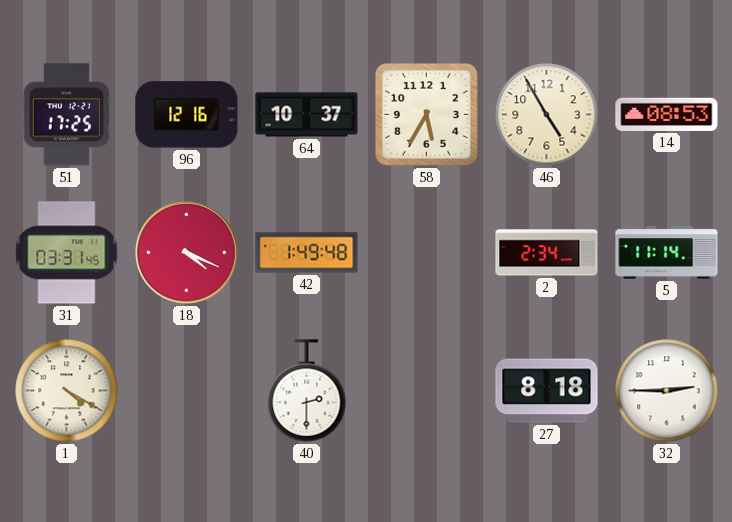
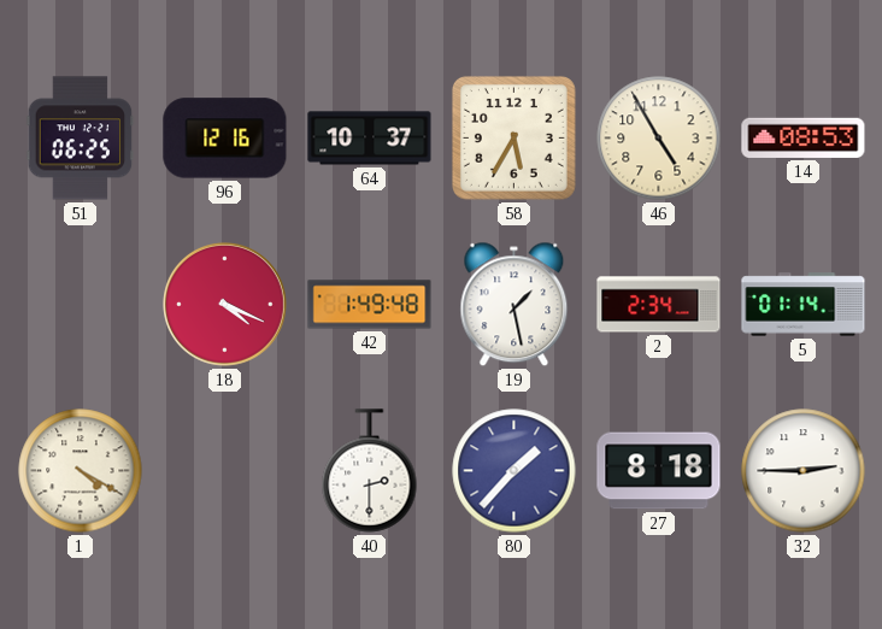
51: 17:25 -> 06:25 (81, 139)
31: 03:31 -> none (67, 253)
19: none -> 1:28 (514, 305)
5: 11:14 -> 01:14 (804, 305)
80: none -> 1:37 (514, 471)
